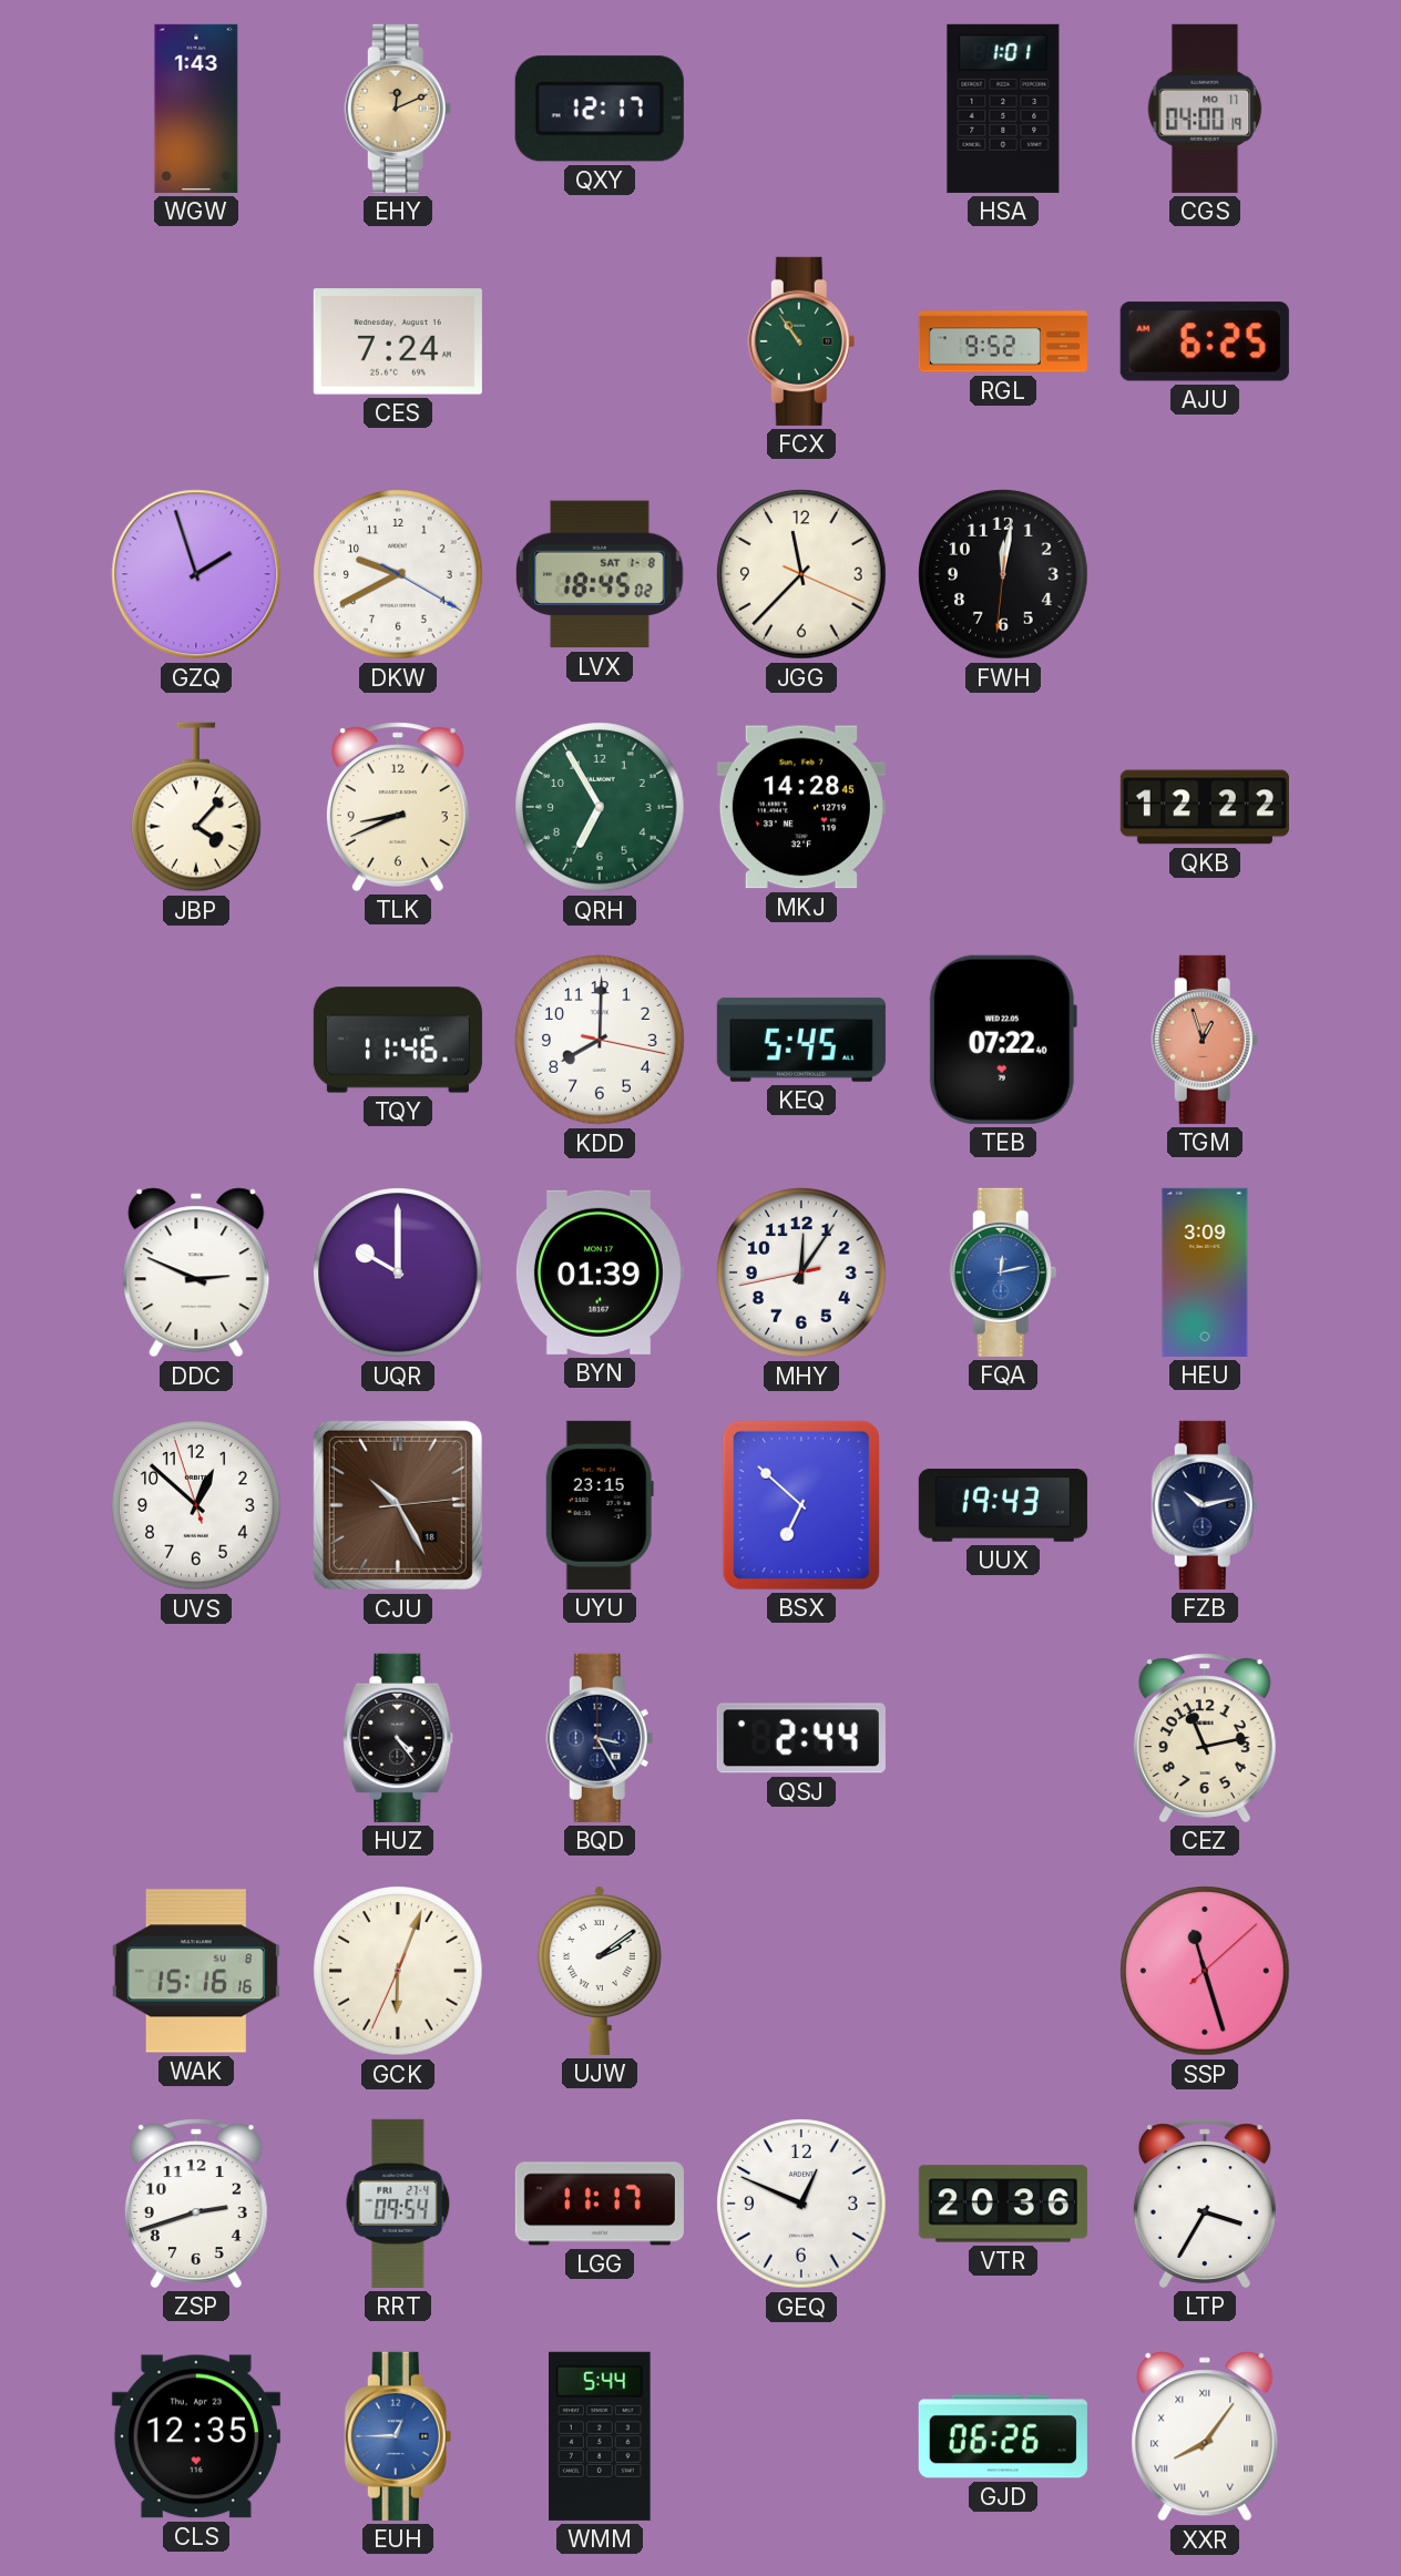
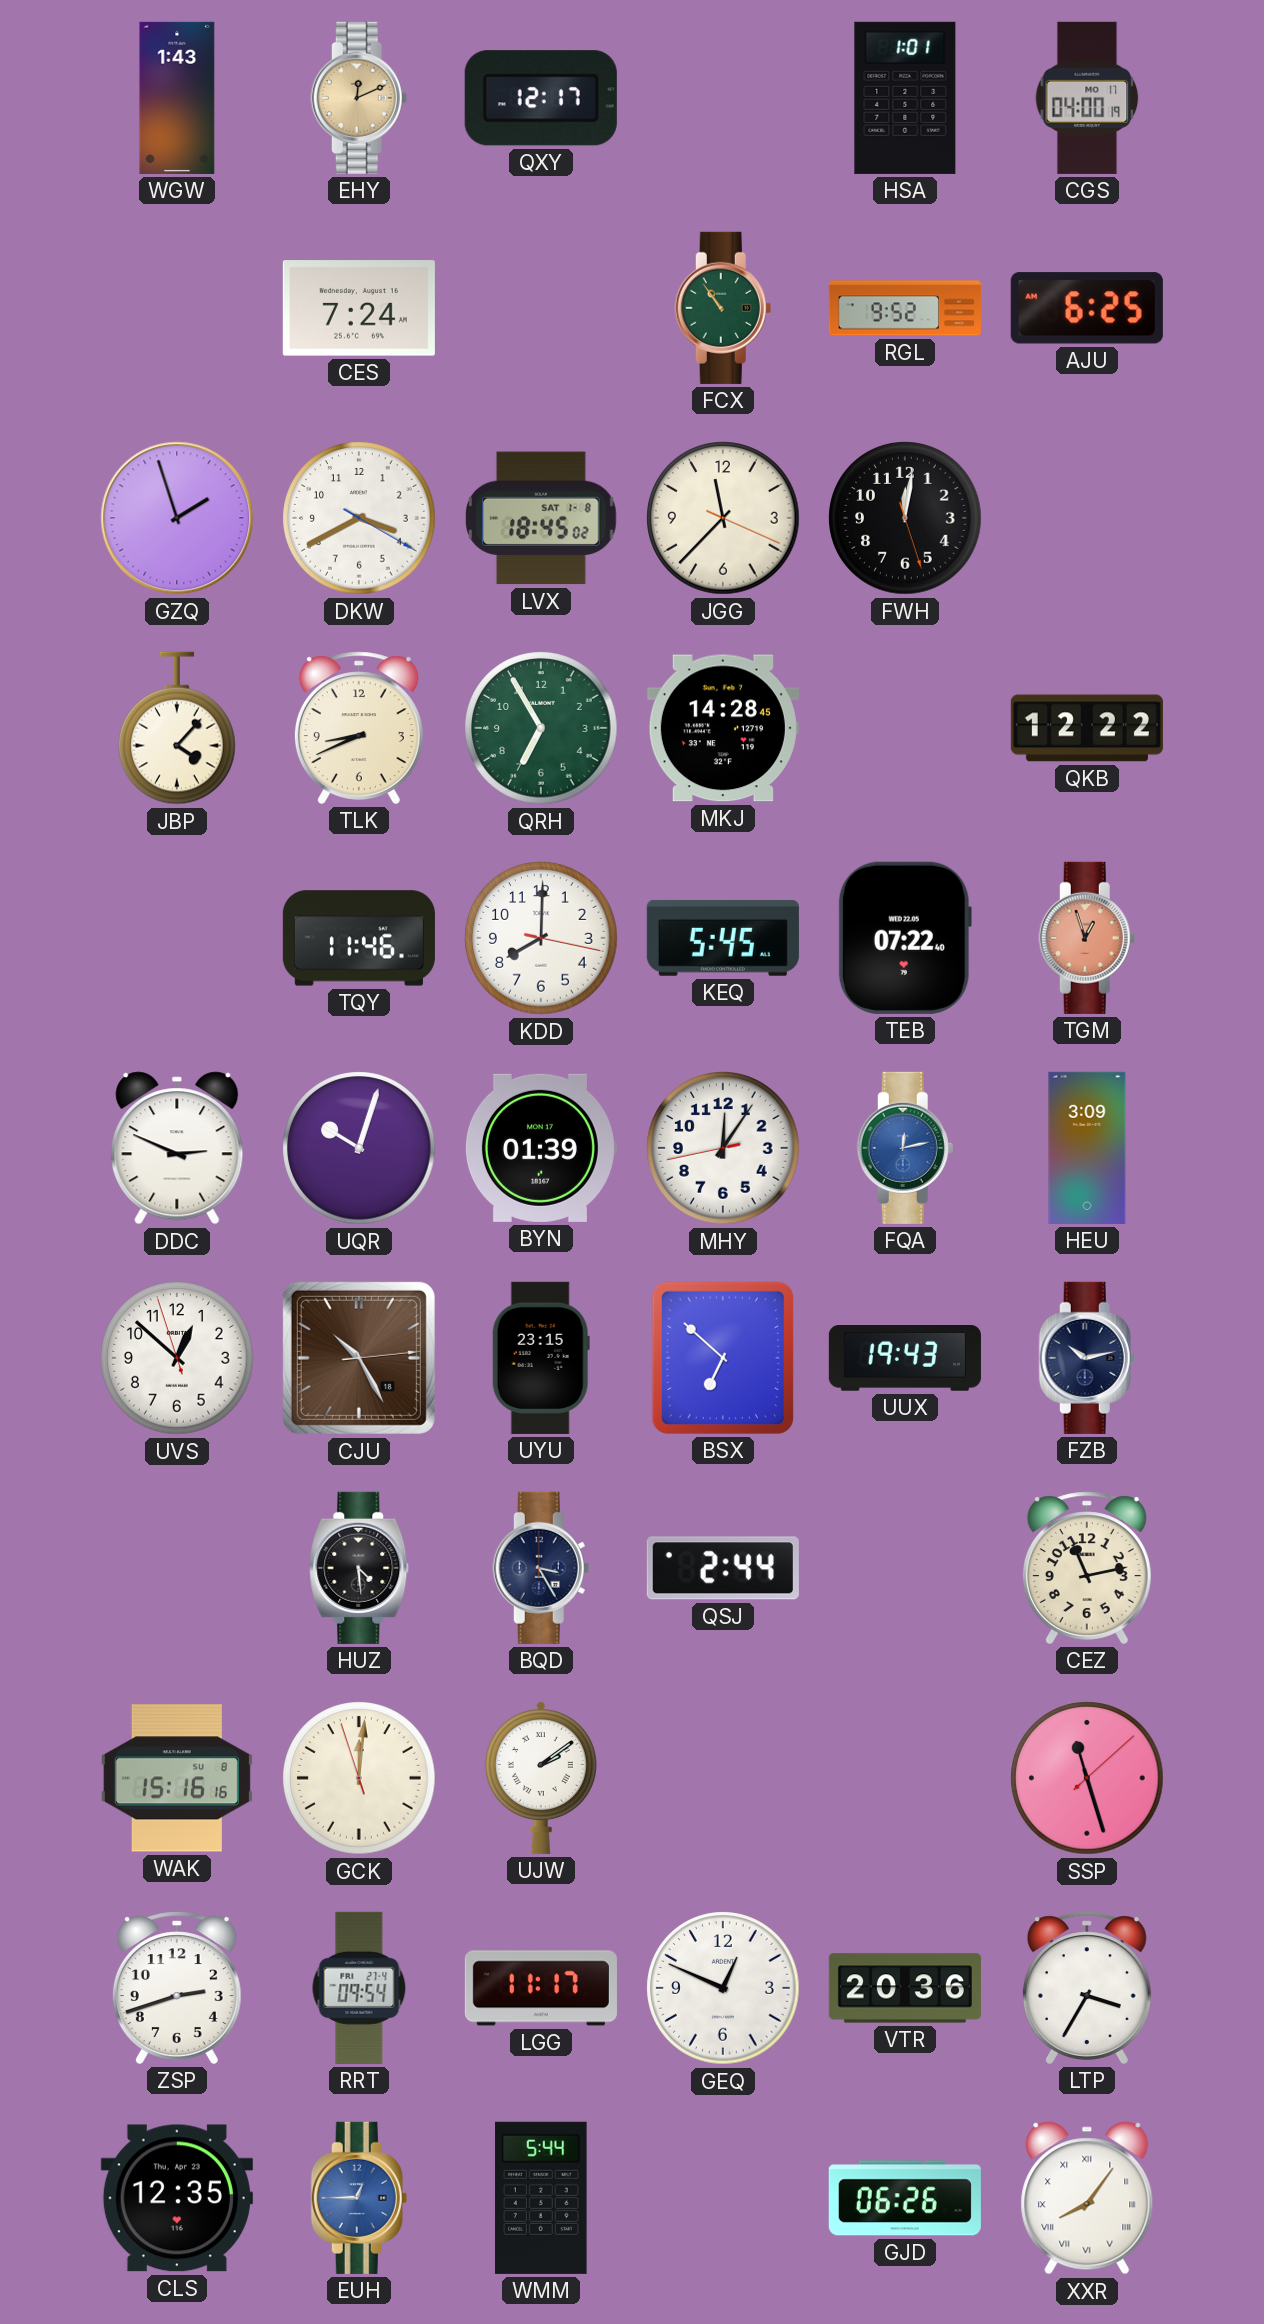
DKW: 9:40 -> 3:40 (359, 518)
FWH: 12:01:31 -> 12:01:27 (905, 518)
UQR: 10:00 -> 10:03 (359, 1148)
HUZ: 4:24 -> 4:29 (359, 1568)
GCK: 6:03 -> 12:00 (359, 1778)
